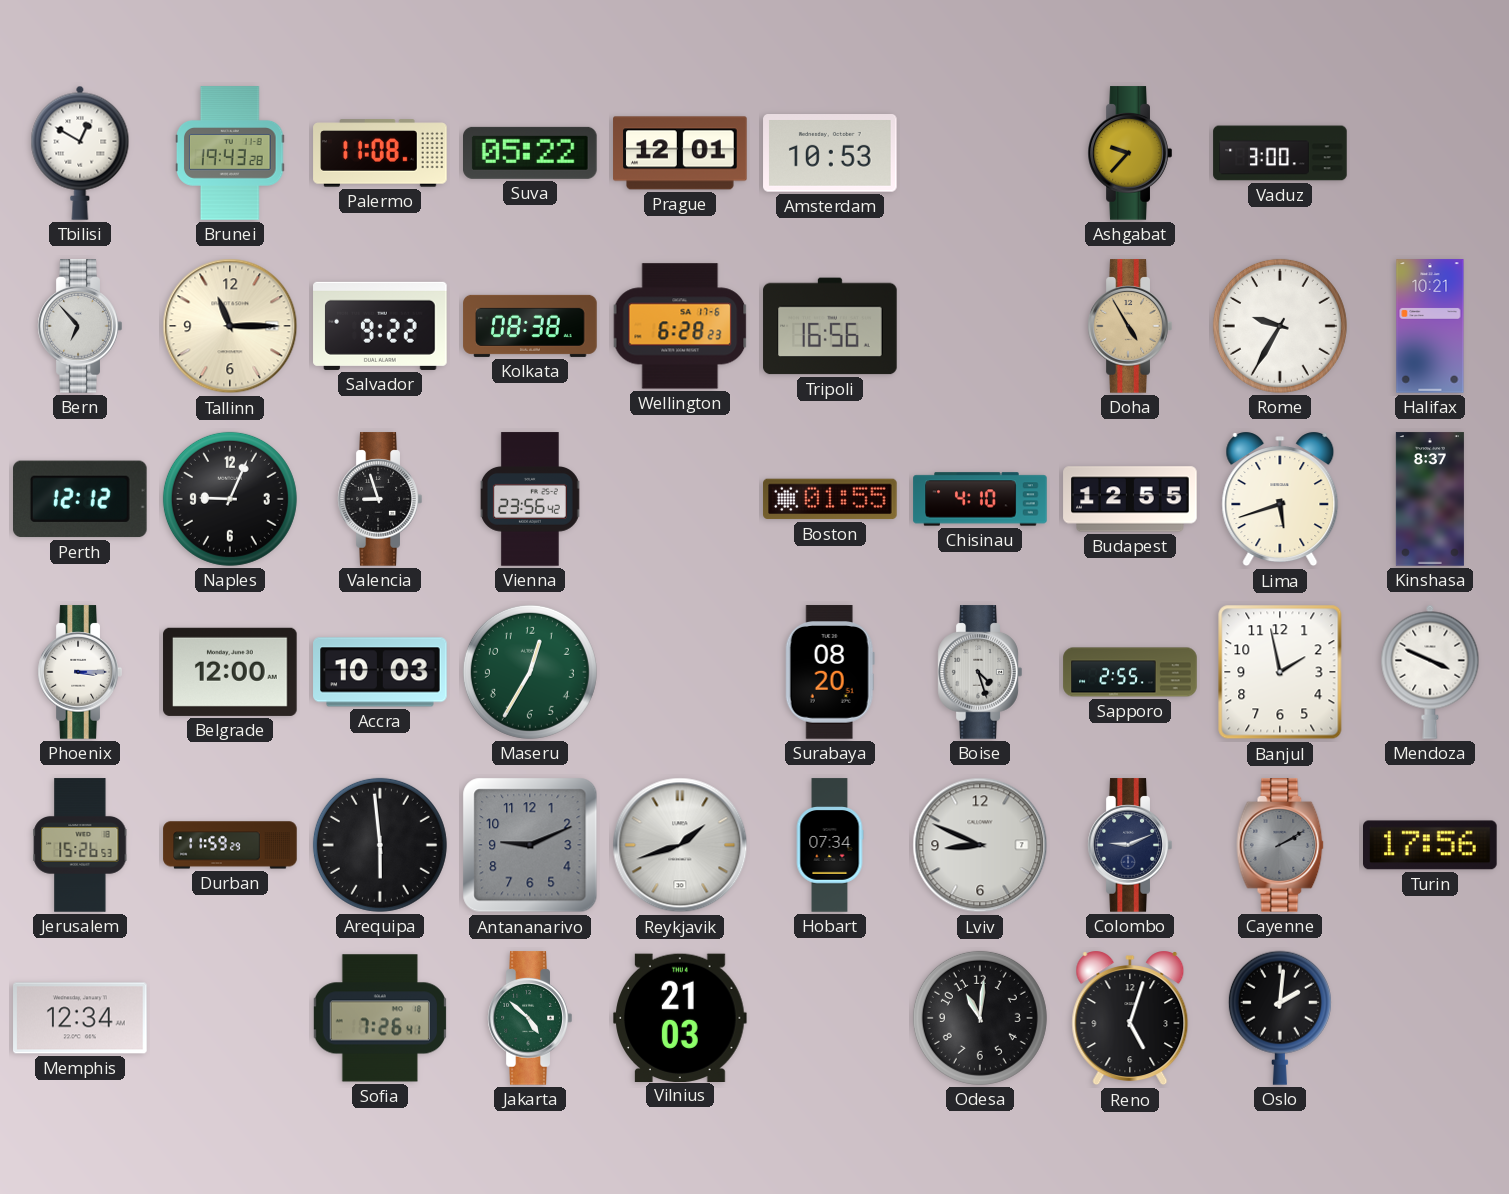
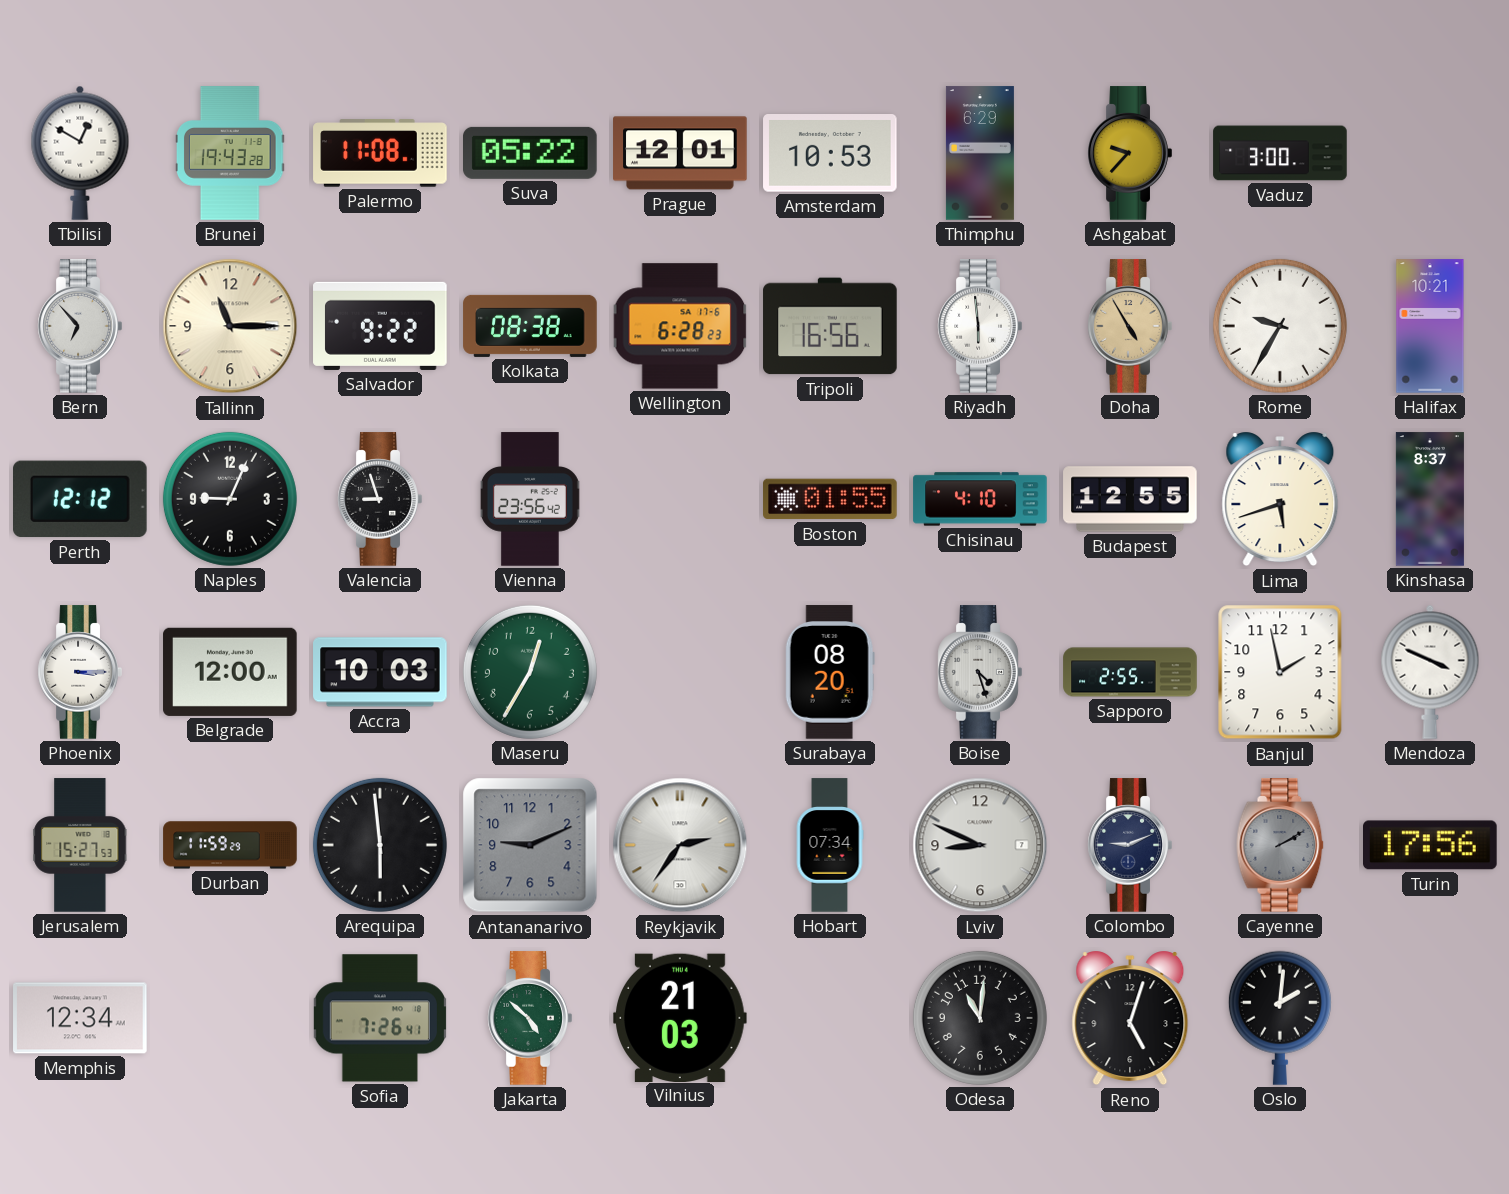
Thimphu: none -> 6:29 (980, 153)
Riyadh: none -> 5:59 (980, 326)
Jerusalem: 15:26 -> 15:27 (80, 845)
Reykjavik: 1:42 -> 2:36 (680, 845)
